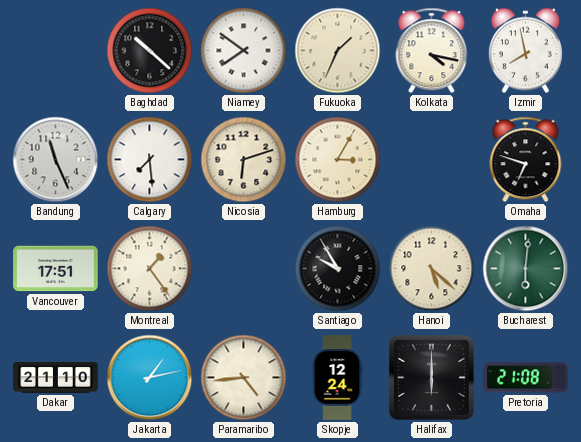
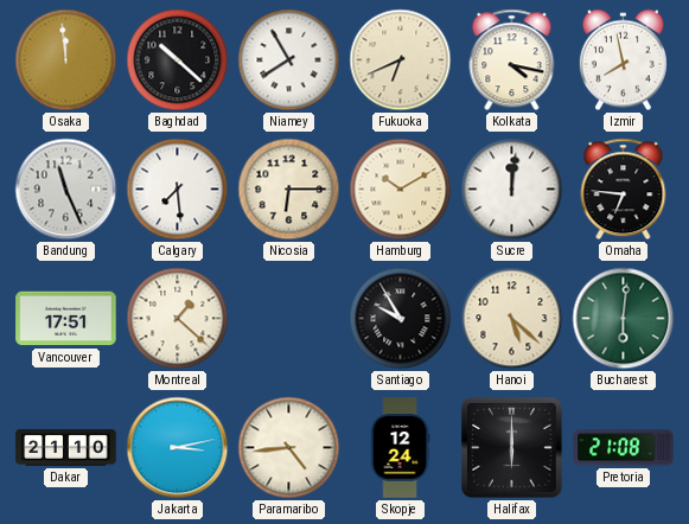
Osaka: none -> 11:59 (66, 60)
Niamey: 7:51 -> 7:55 (289, 60)
Fukuoka: 1:34 -> 6:41 (401, 60)
Nicosia: 6:12 -> 6:15 (289, 190)
Hamburg: 3:05 -> 10:10 (401, 190)
Sucre: none -> 12:01 (512, 190)
Omaha: 6:48 -> 6:46 (624, 190)
Montreal: 1:24 -> 1:22 (178, 319)
Jakarta: 1:13 -> 3:13 (178, 448)
